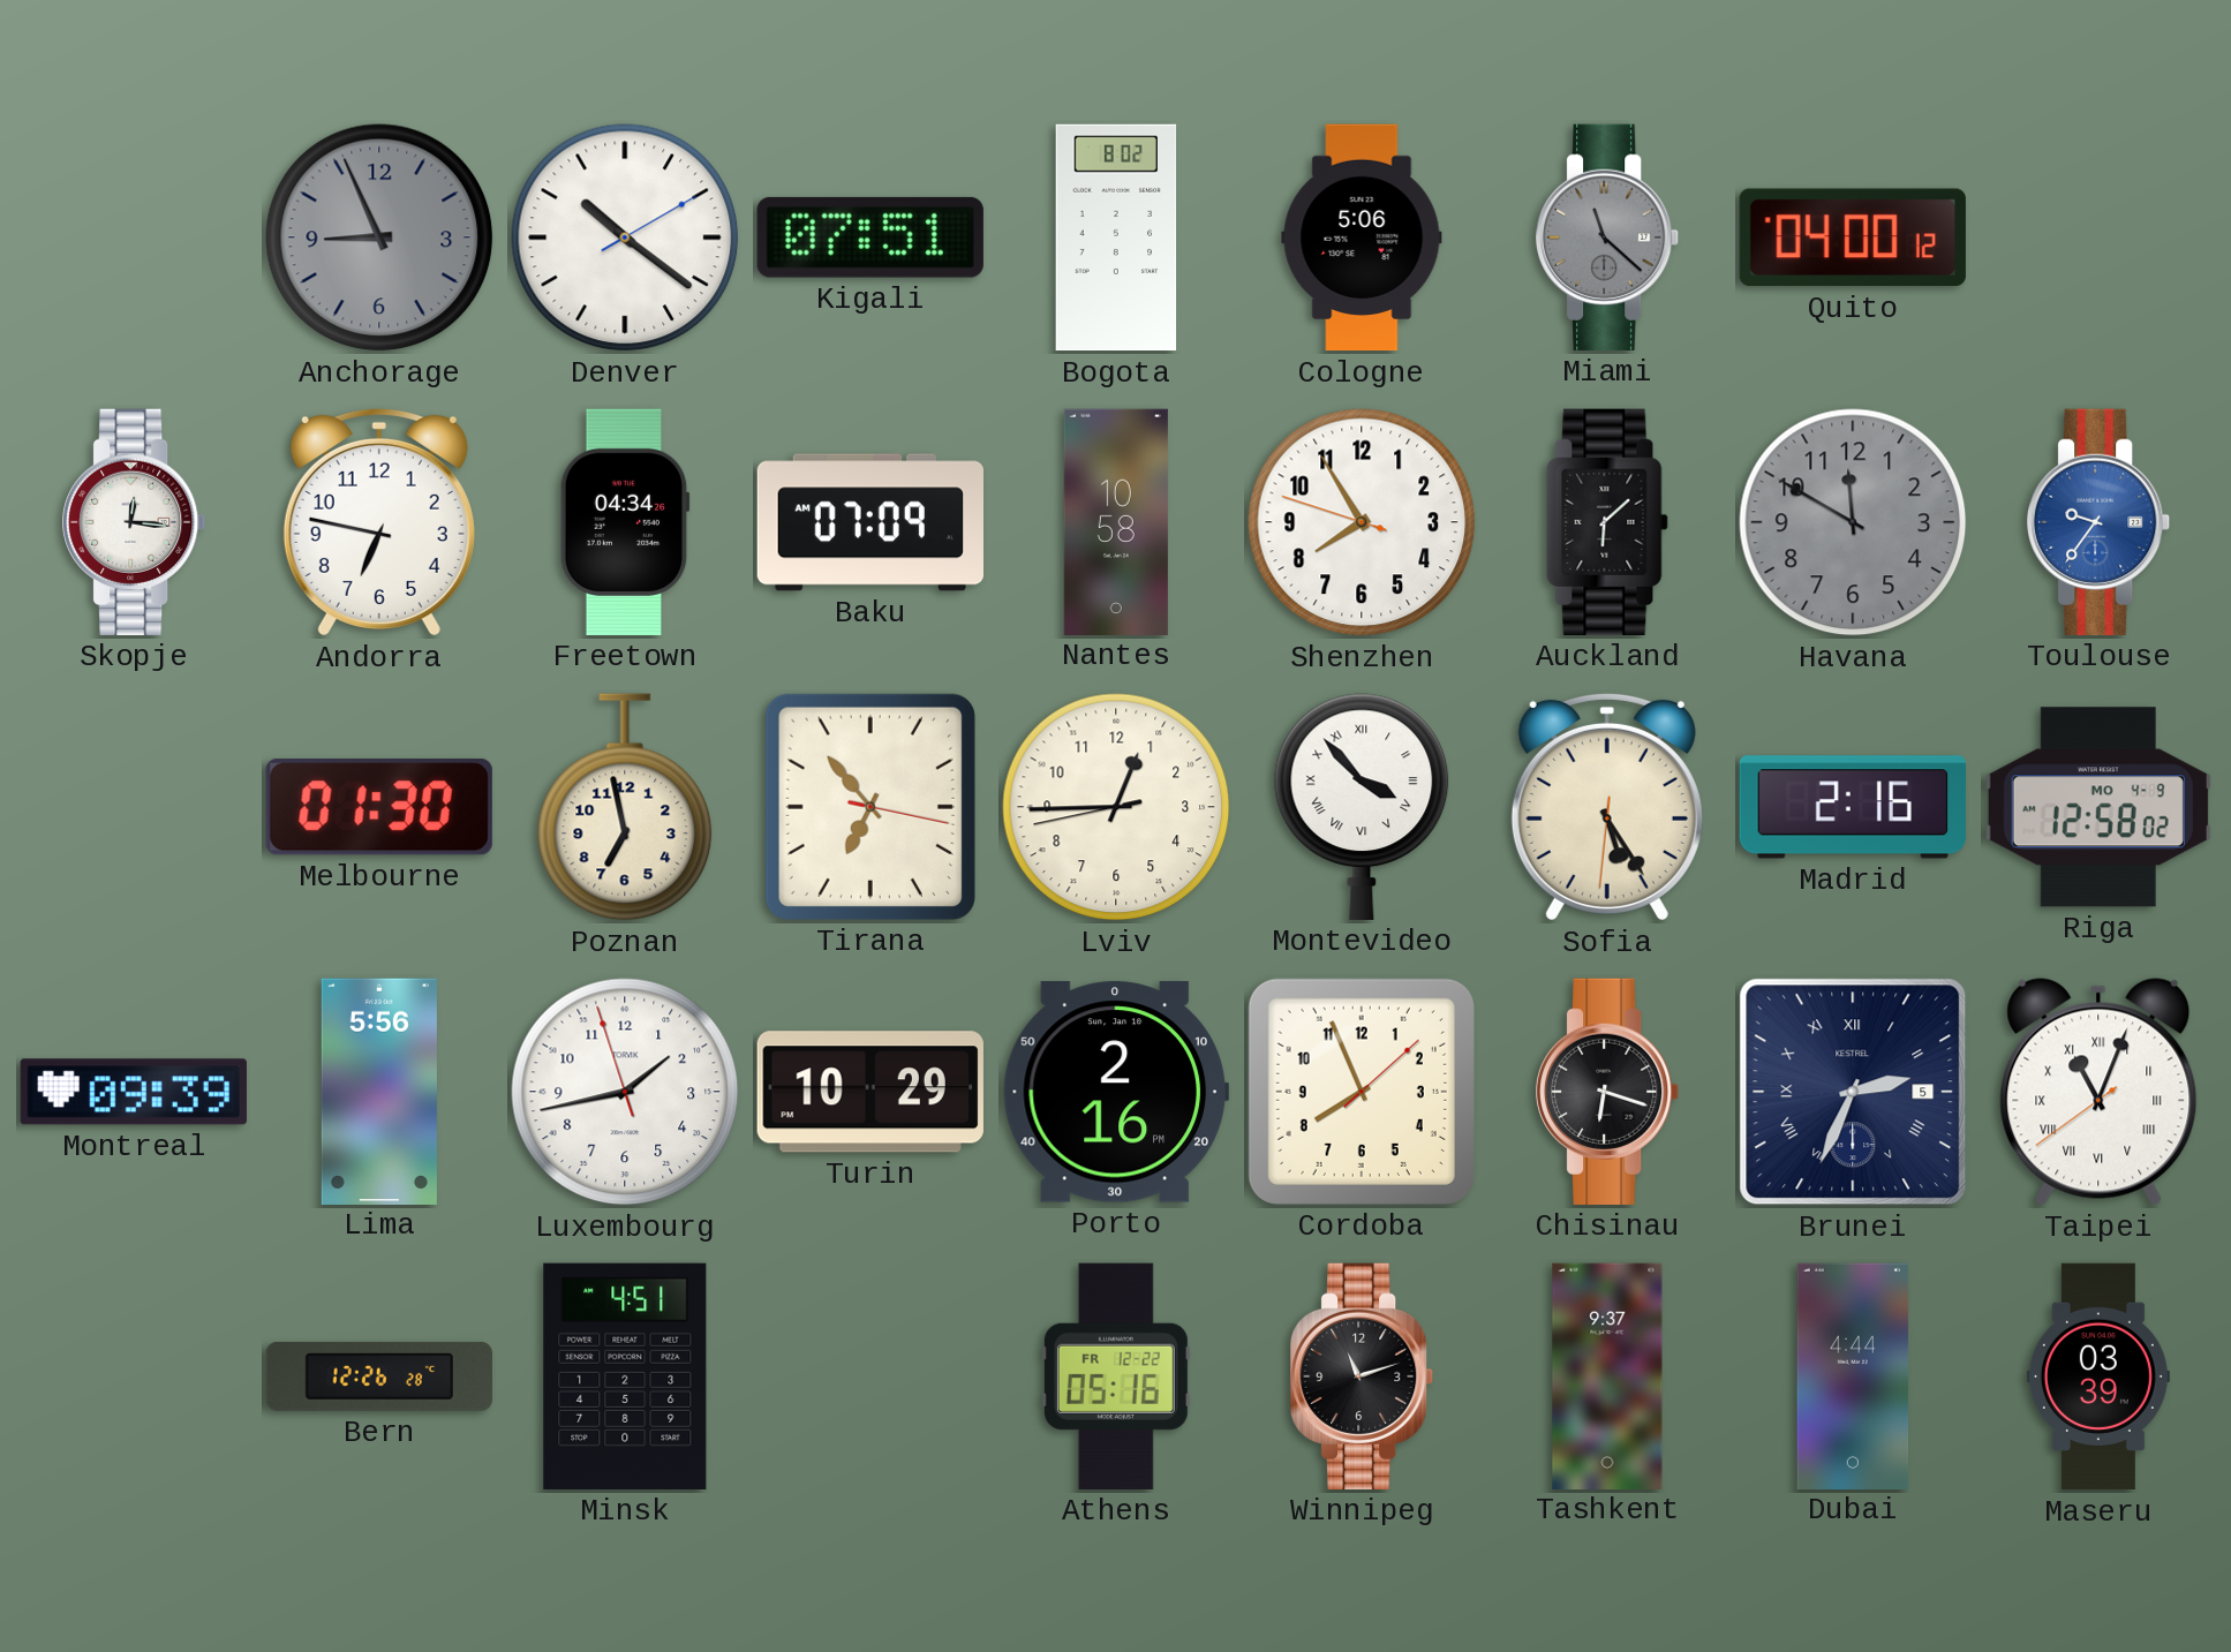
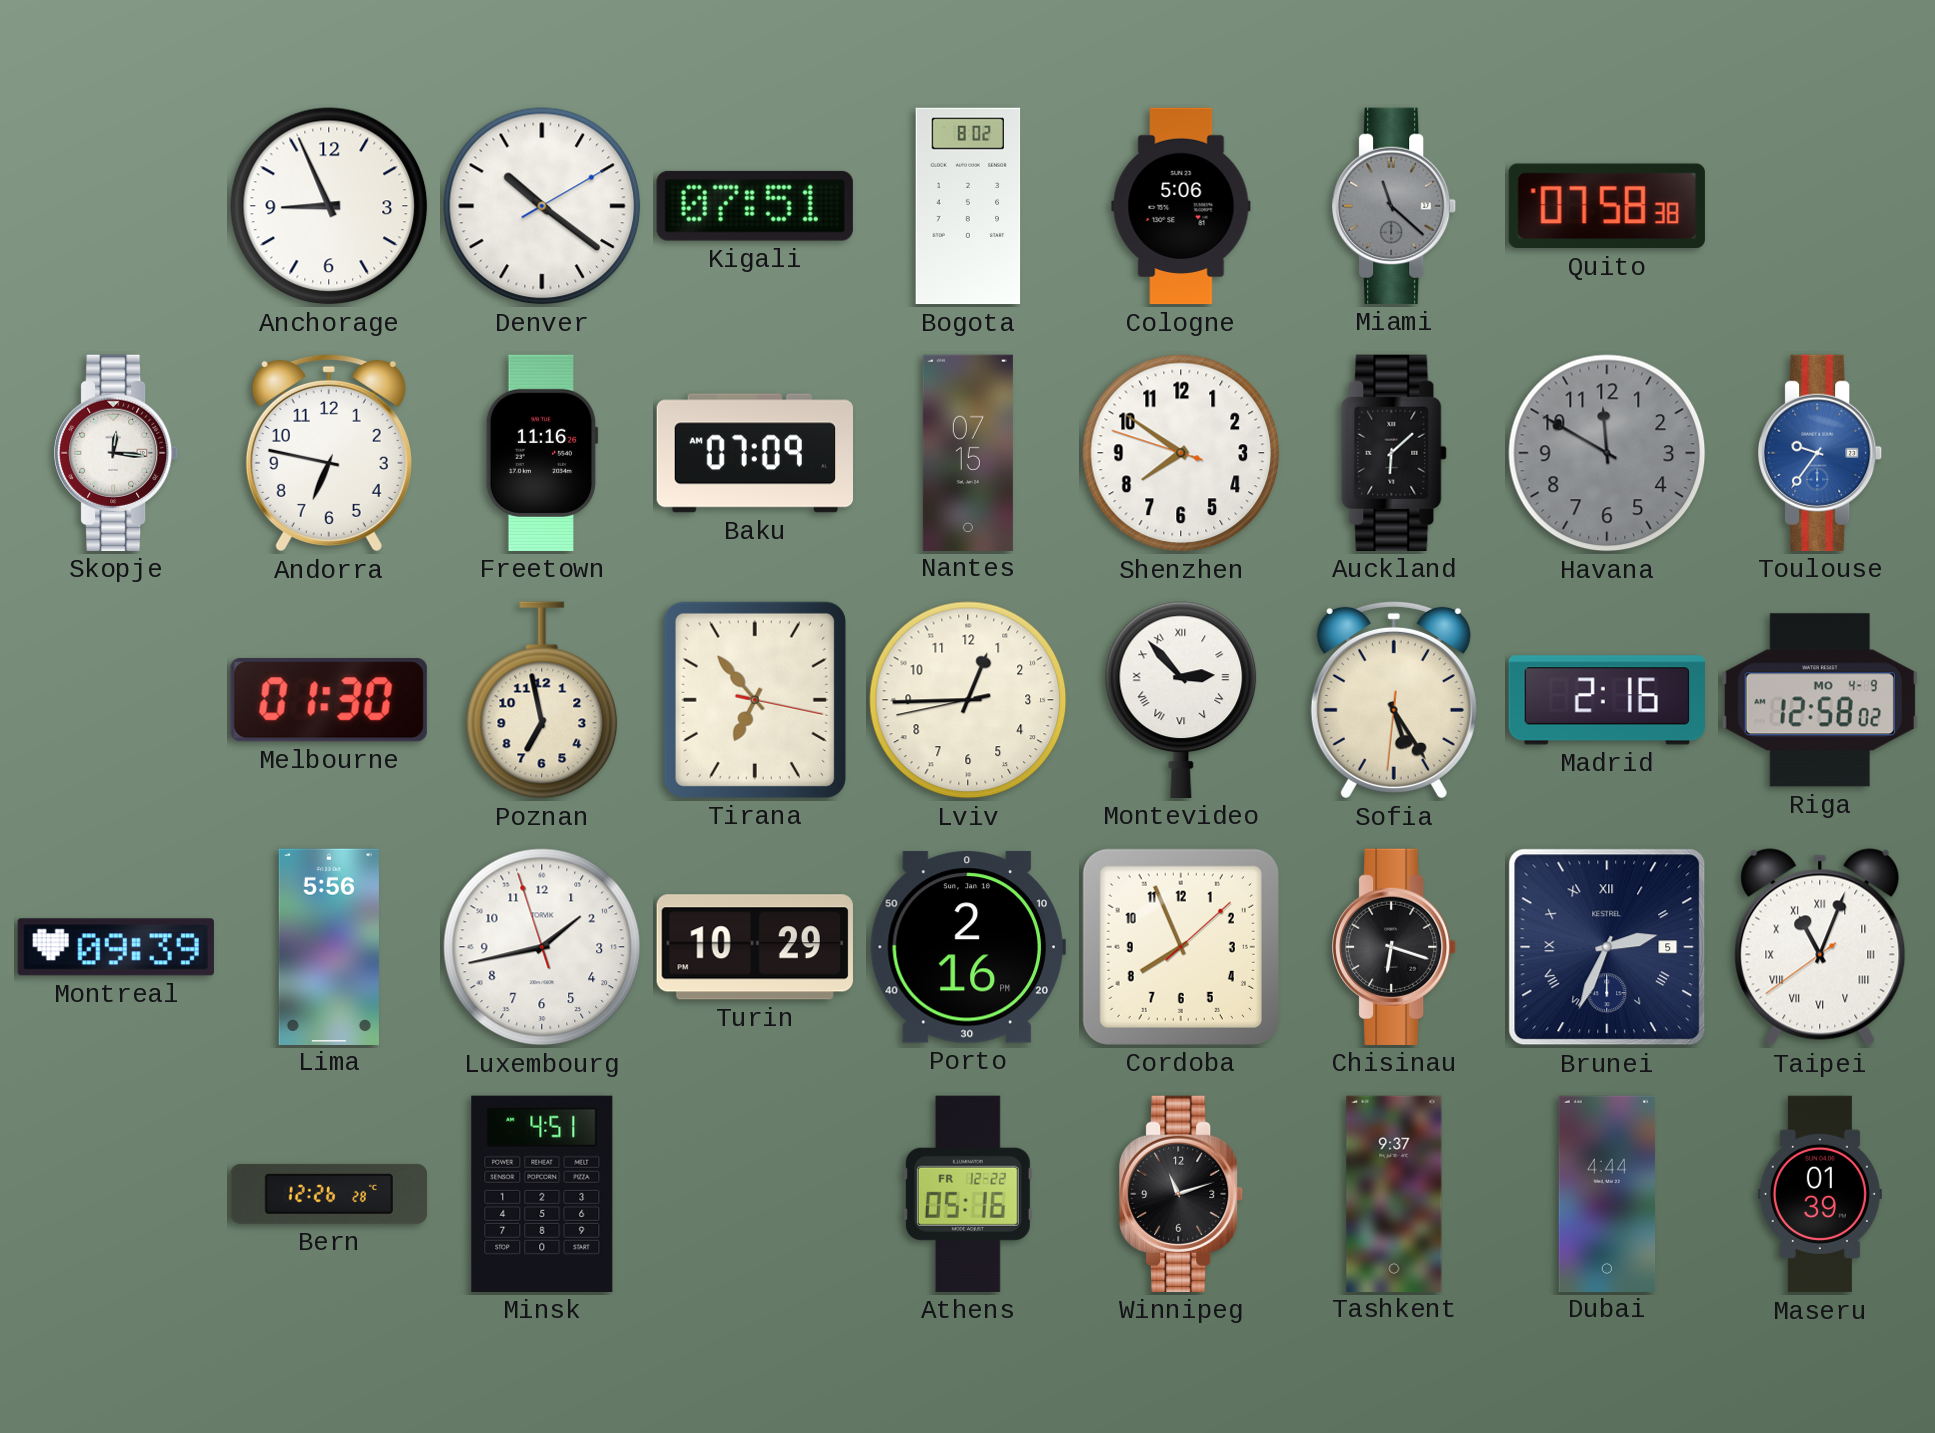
Anchorage dial: grey -> white (329, 206)
Quito: 04:00 -> 07:58 (1607, 206)
Freetown: 04:34 -> 11:16 (542, 453)
Nantes: 10:58 -> 07:15 (968, 452)
Shenzhen: 7:54 -> 7:50 (1181, 453)
Montevideo: 3:53 -> 2:53 (1181, 700)
Maseru: 03:39 -> 01:39 (1820, 1194)
